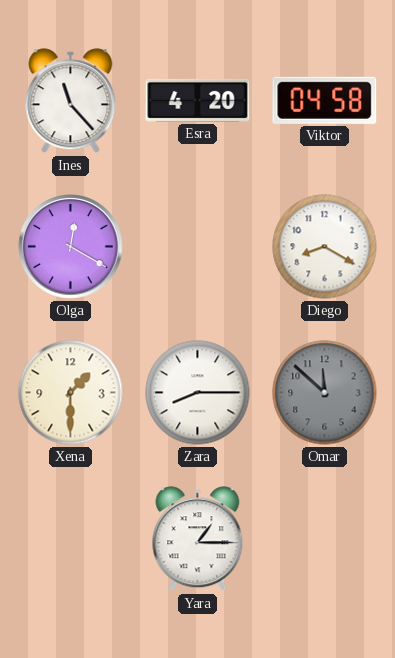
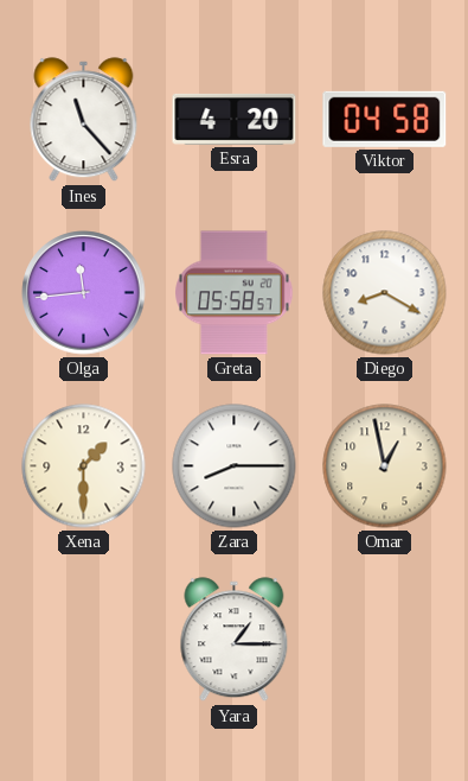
Olga: 12:20 -> 11:44 (84, 293)
Greta: none -> 05:58 (235, 293)
Omar: 11:52 -> 12:58 (385, 466)
Omar dial: grey -> cream (385, 466)
